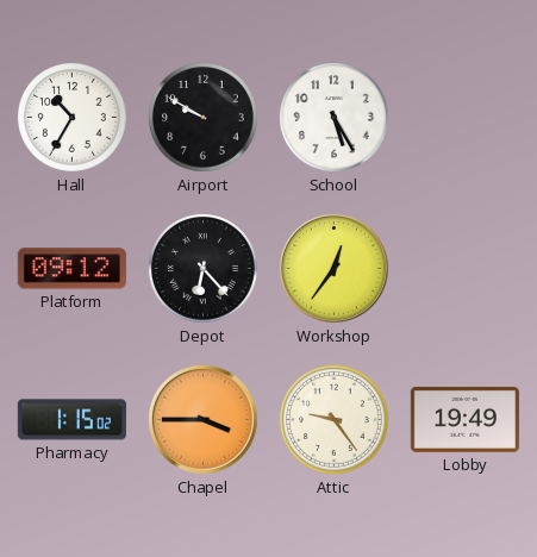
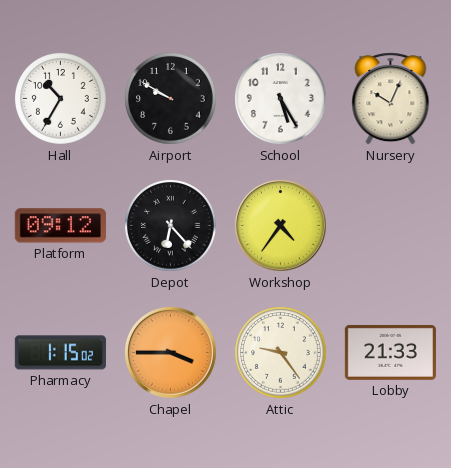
Nursery: none -> 10:04 (391, 99)
Workshop: 12:36 -> 4:36 (280, 225)
Lobby: 19:49 -> 21:33 (390, 352)
